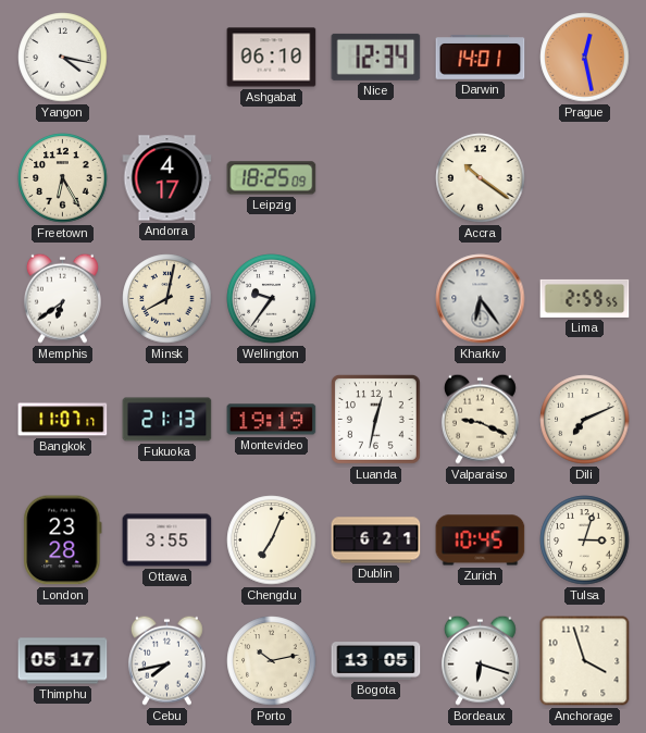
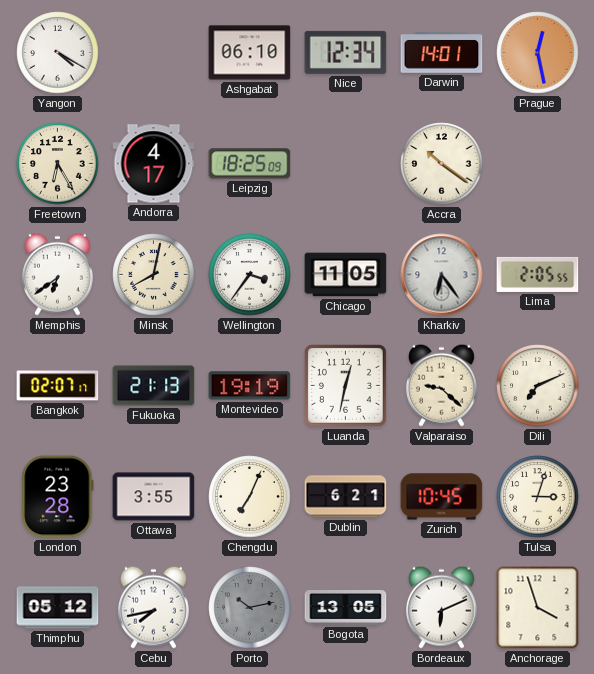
Yangon: 4:17 -> 4:20 (58, 53)
Wellington: 9:36 -> 3:36 (250, 275)
Chicago: none -> 11:05 (346, 275)
Lima: 2:59 -> 2:05 (538, 274)
Bangkok: 11:07 -> 02:07 (58, 386)
Valparaiso: 9:19 -> 9:22 (441, 385)
Thimphu: 05:17 -> 05:12 (58, 608)
Porto dial: cream -> grey (250, 608)
Bordeaux: 6:18 -> 6:11 (441, 607)
